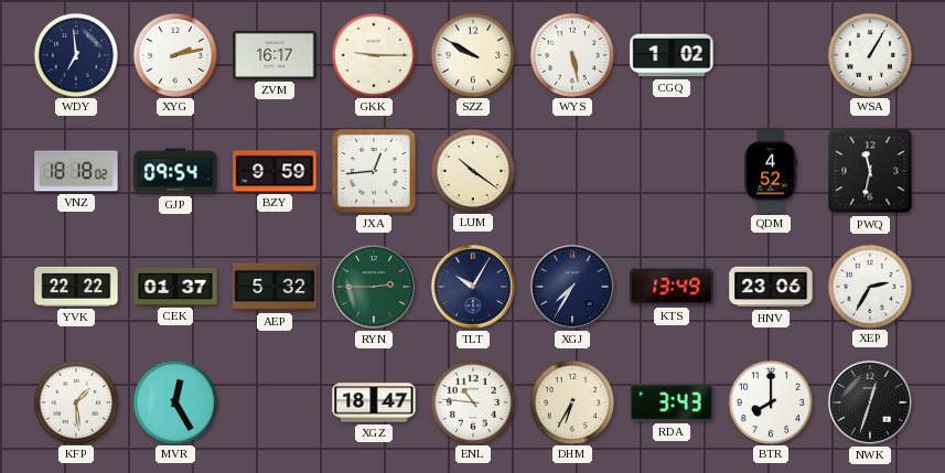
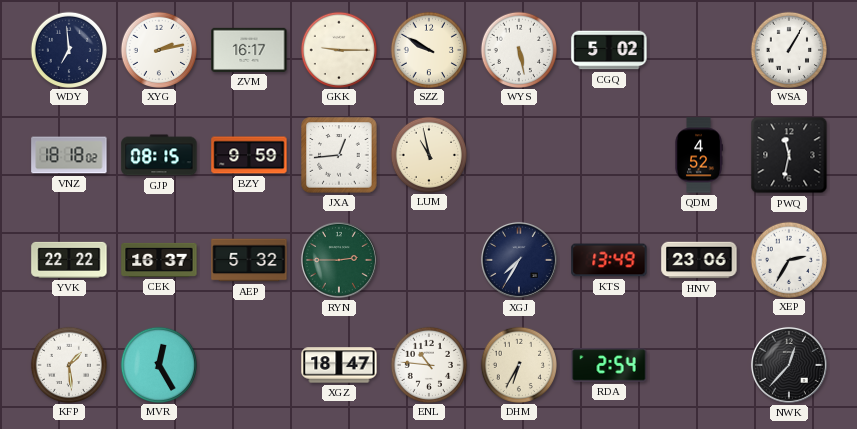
CGQ: 1:02 -> 5:02 (609, 50)
GJP: 09:54 -> 08:15 (159, 155)
LUM: 10:21 -> 10:58 (428, 154)
CEK: 01:37 -> 16:37 (159, 260)
TLT: 10:05 -> none (473, 287)
RDA: 3:43 -> 2:54 (609, 365)
BTR: 8:00 -> none (770, 401)
NWK: 12:33 -> 12:37 (789, 365)
